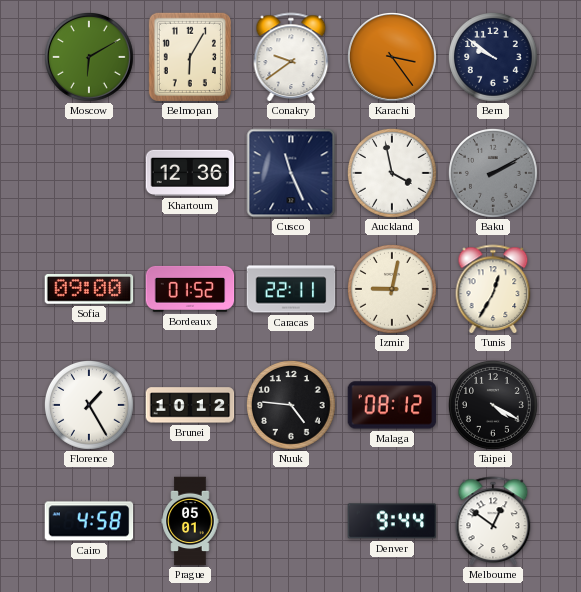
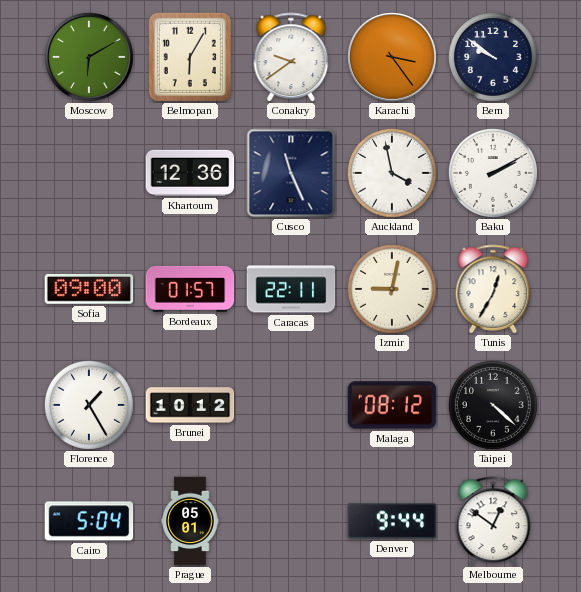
Baku dial: grey -> white (494, 174)
Bordeaux: 01:52 -> 01:57 (190, 289)
Nuuk: 4:46 -> none (292, 406)
Taipei: 4:20 -> 4:22 (494, 406)
Cairo: 4:58 -> 5:04 (89, 521)
